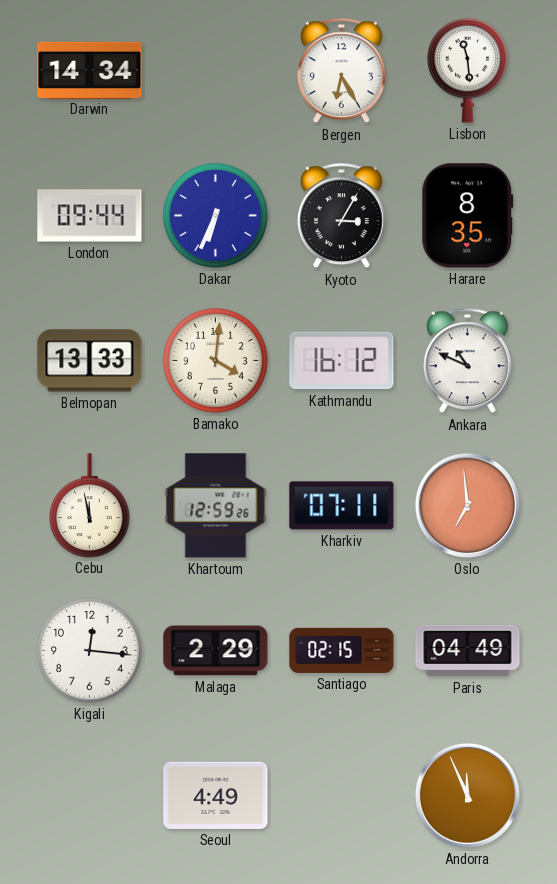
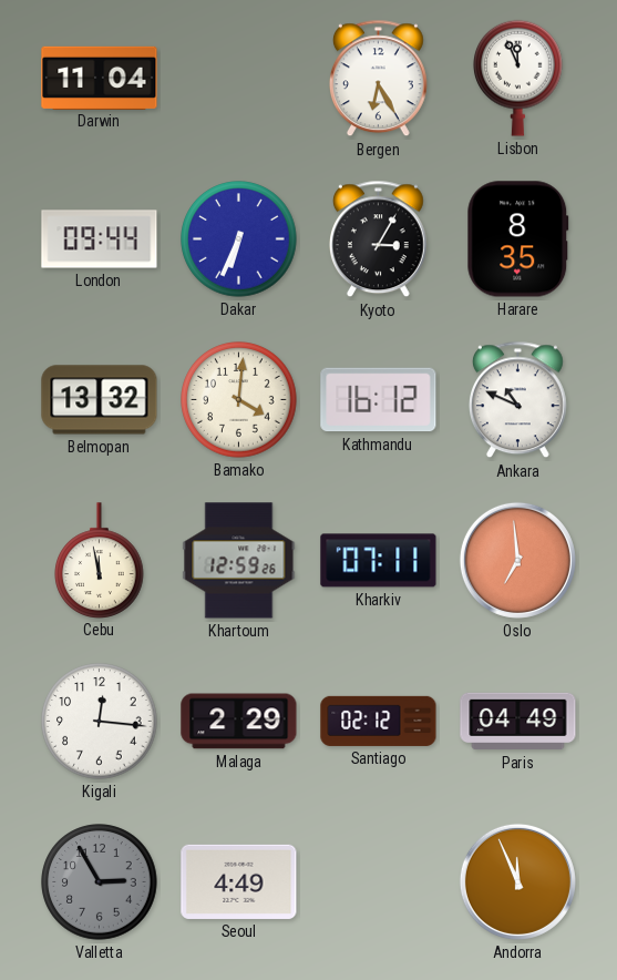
Darwin: 14:34 -> 11:04 (100, 78)
Lisbon: 11:29 -> 11:56 (518, 78)
Belmopan: 13:33 -> 13:32 (100, 400)
Santiago: 02:15 -> 02:12 (379, 721)
Valletta: none -> 2:55 (100, 882)
